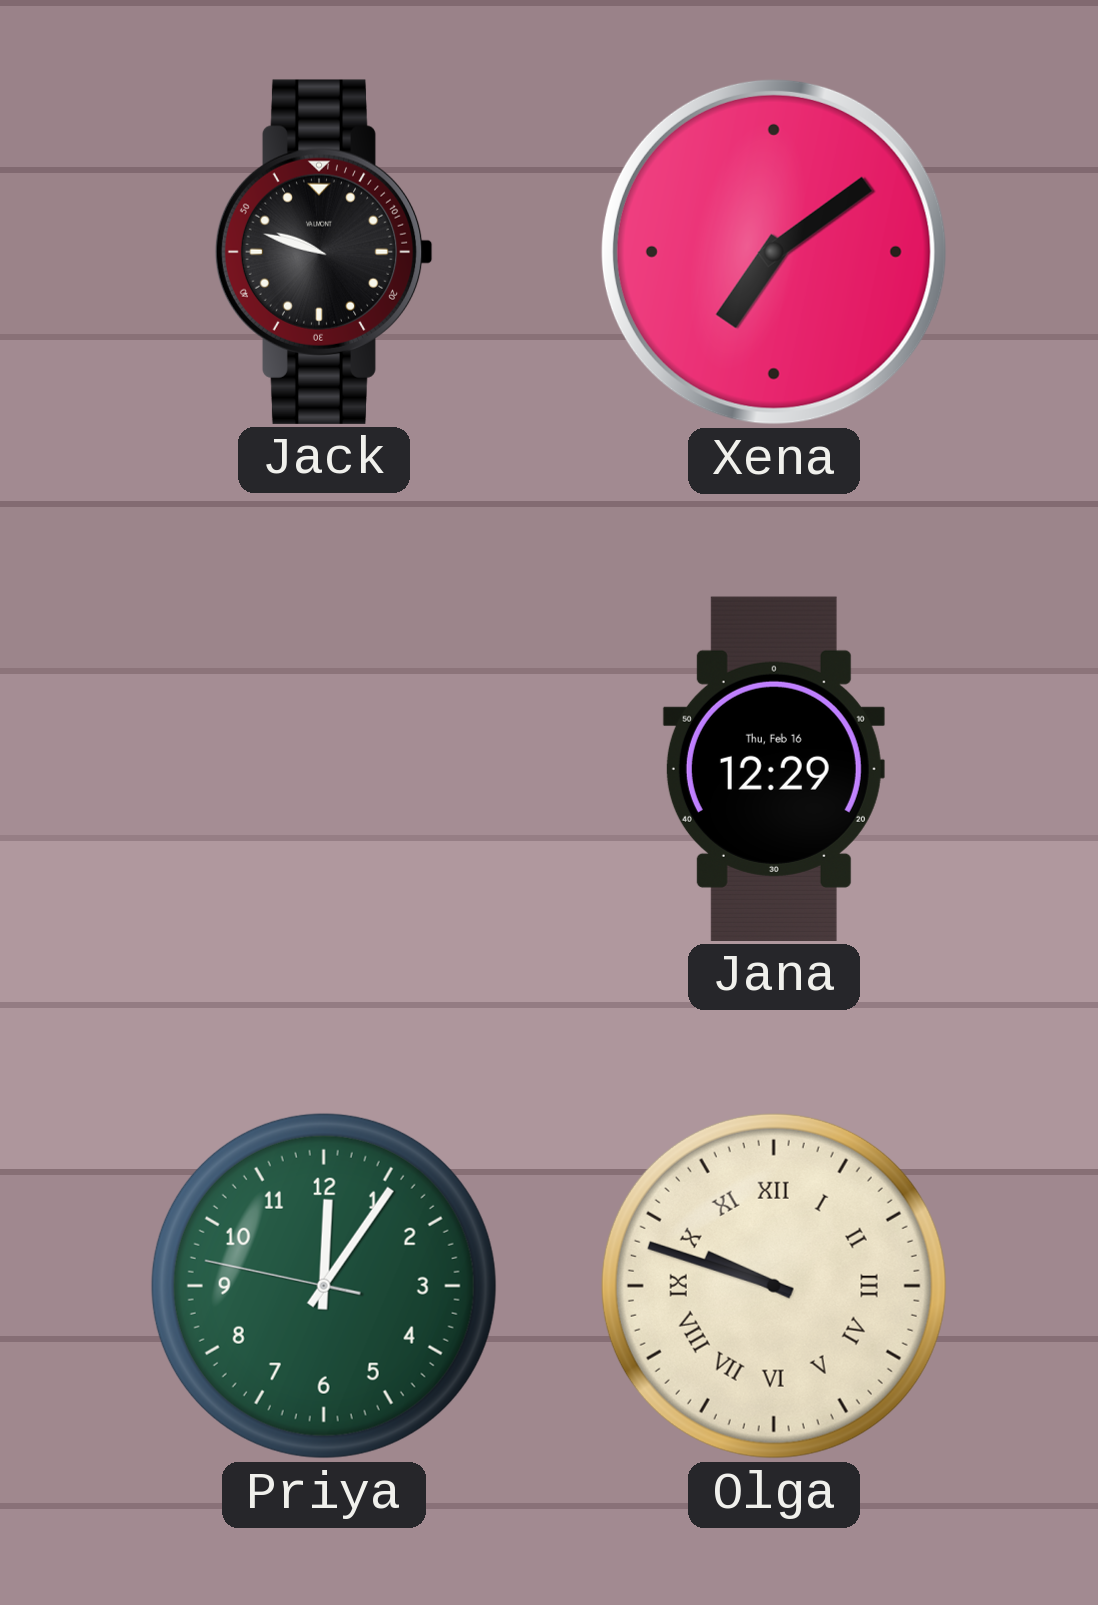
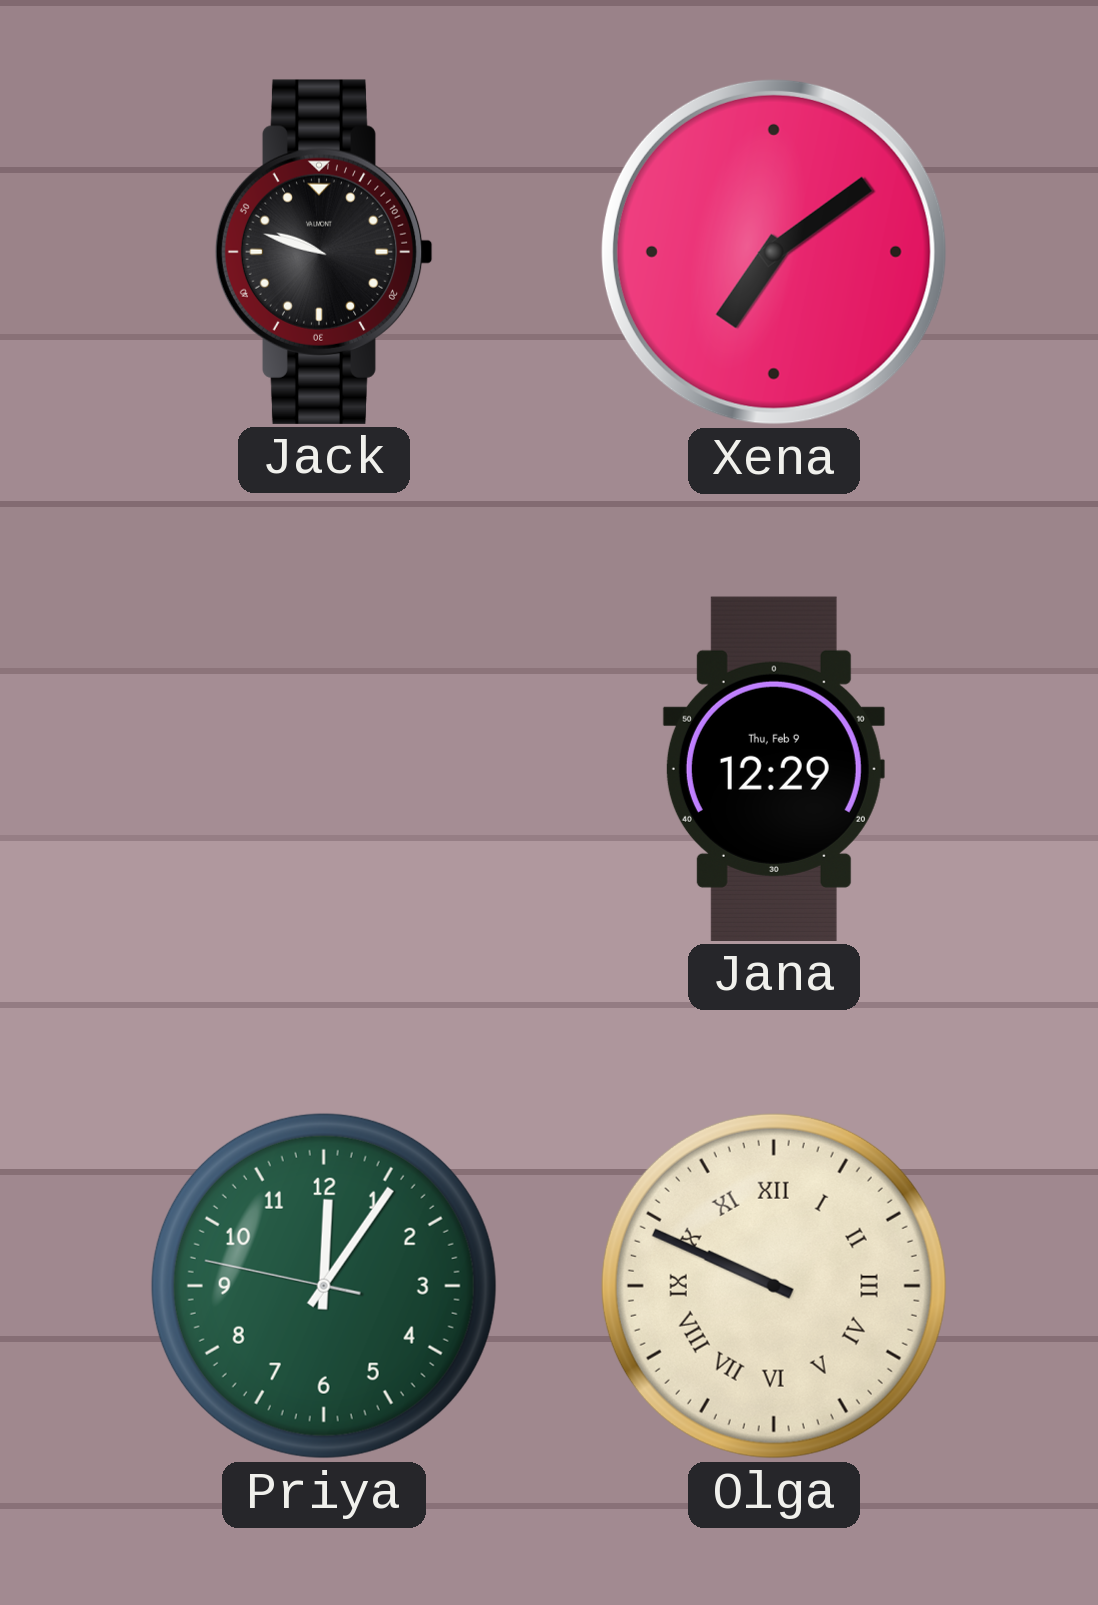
Jana date: Thu, Feb 16 -> Thu, Feb 9 (774, 769)
Olga: 9:48 -> 9:49 (774, 1286)
